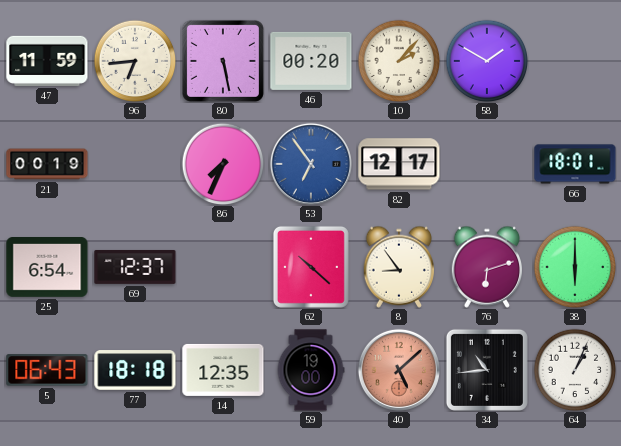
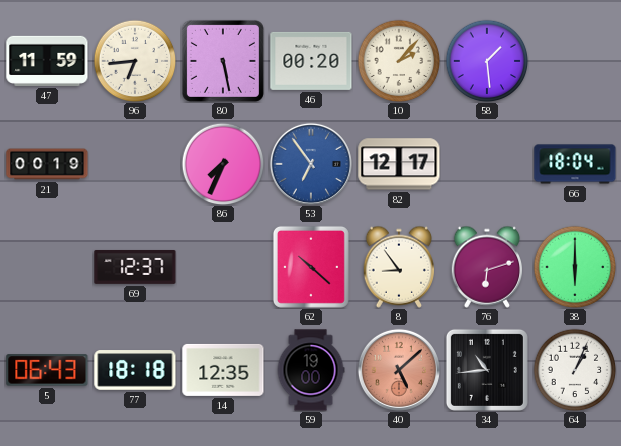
58: 1:50 -> 1:29 (487, 61)
66: 18:01 -> 18:04 (575, 164)
25: 6:54 -> none (47, 268)
